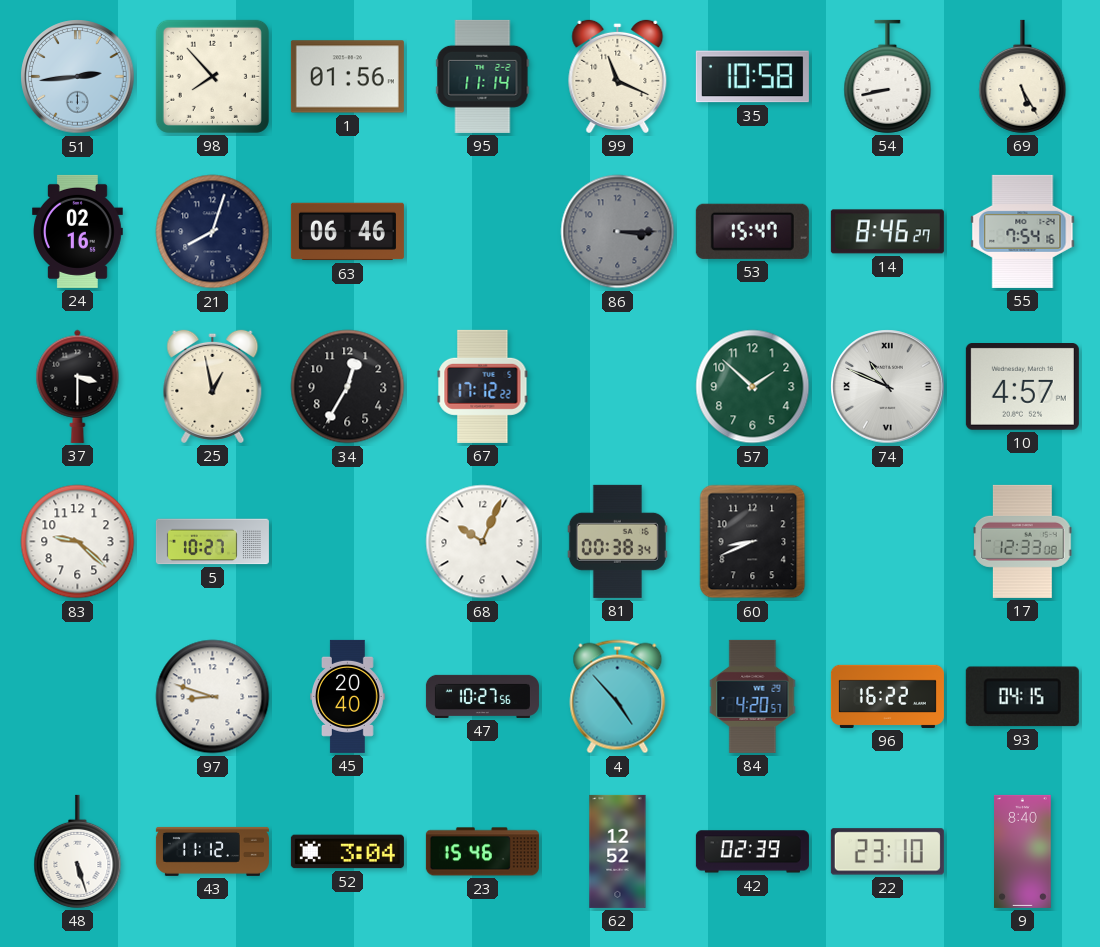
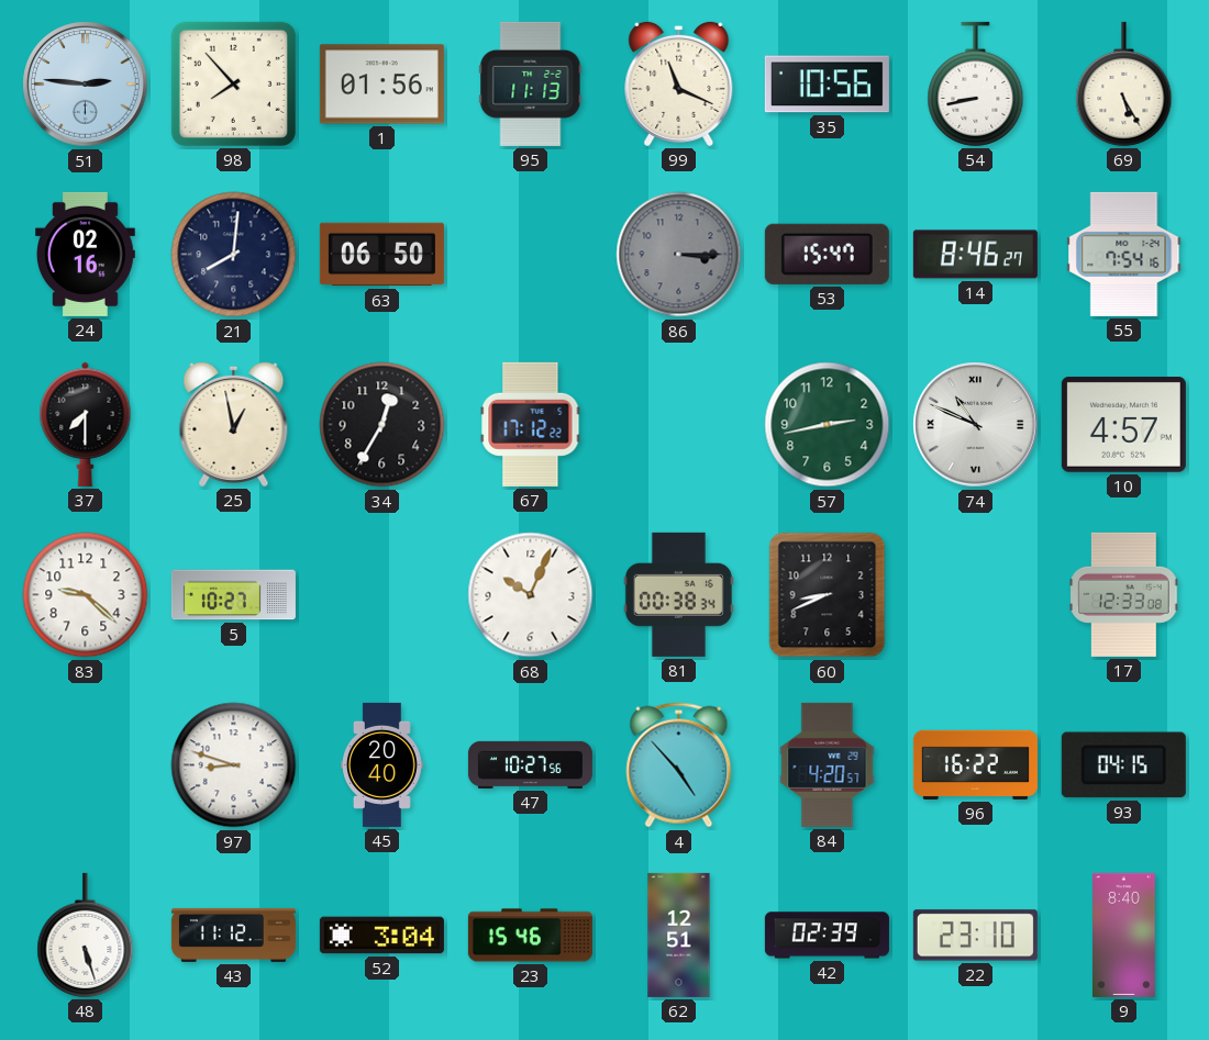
51: 2:44 -> 2:46 (86, 85)
95: 11:14 -> 11:13 (531, 83)
35: 10:58 -> 10:56 (827, 85)
21: 8:03 -> 8:01 (234, 255)
63: 06:46 -> 06:50 (381, 255)
37: 3:30 -> 7:30 (86, 424)
57: 1:52 -> 2:43 (828, 425)
62: 12:52 -> 12:51 (679, 935)
